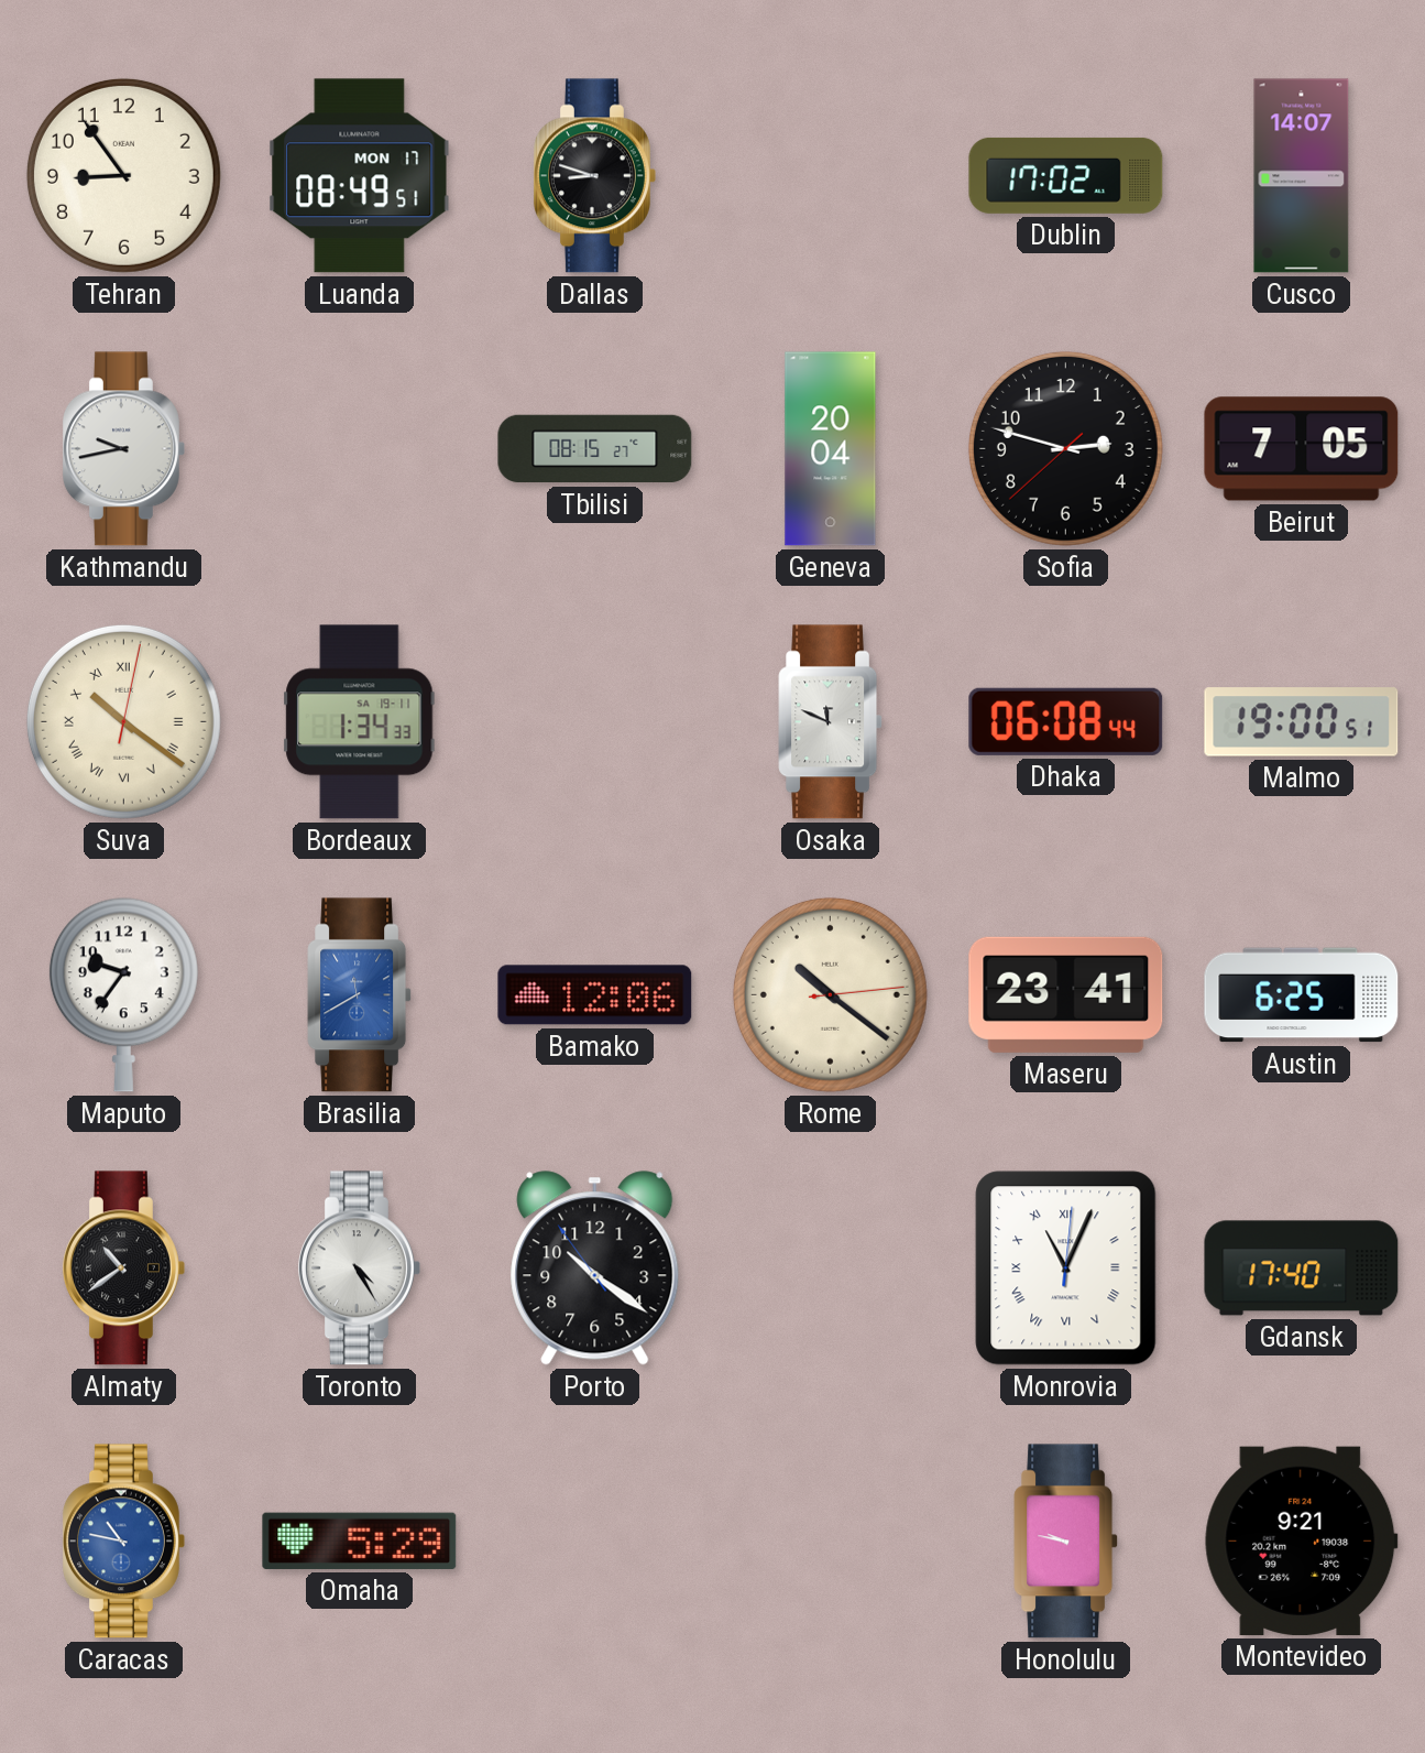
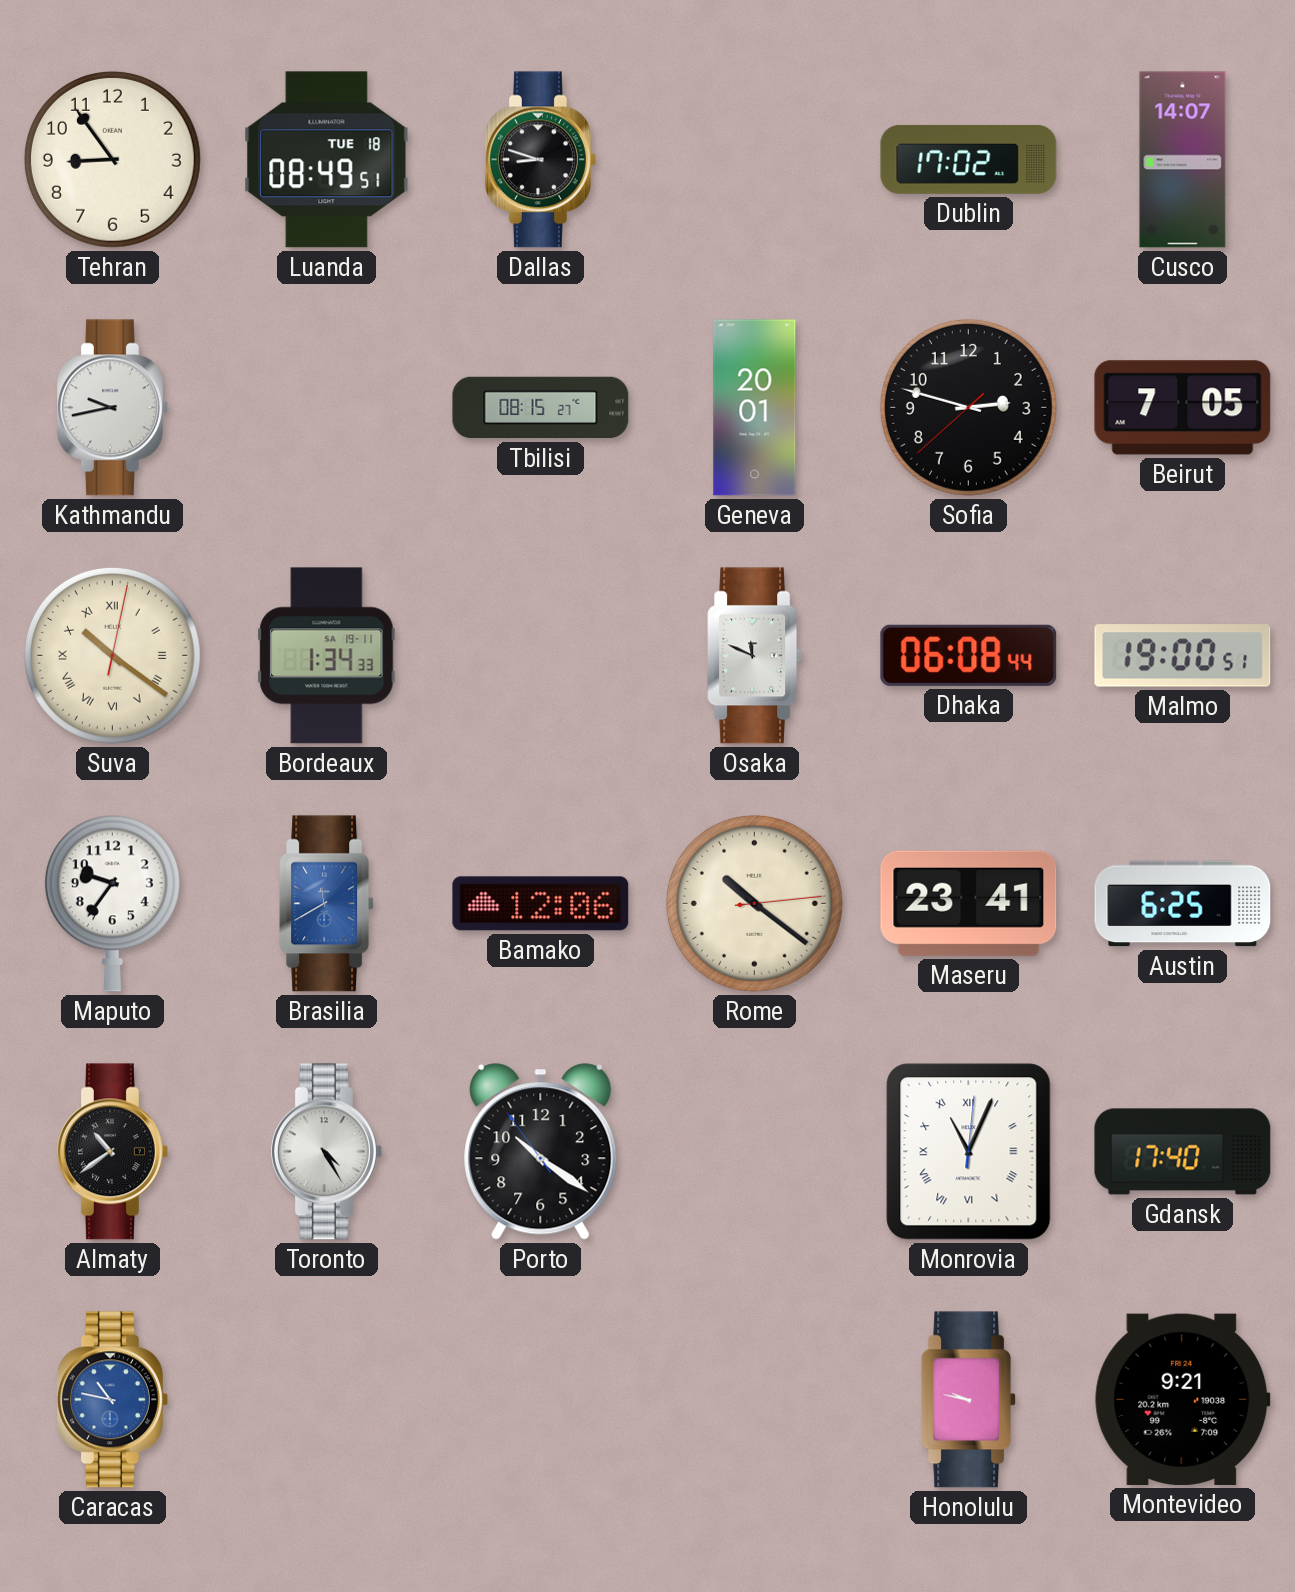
Luanda date: MON 17 -> TUE 18 (327, 160)
Geneva: 20:04 -> 20:01 (755, 408)
Omaha: 5:29 -> none (360, 1540)
